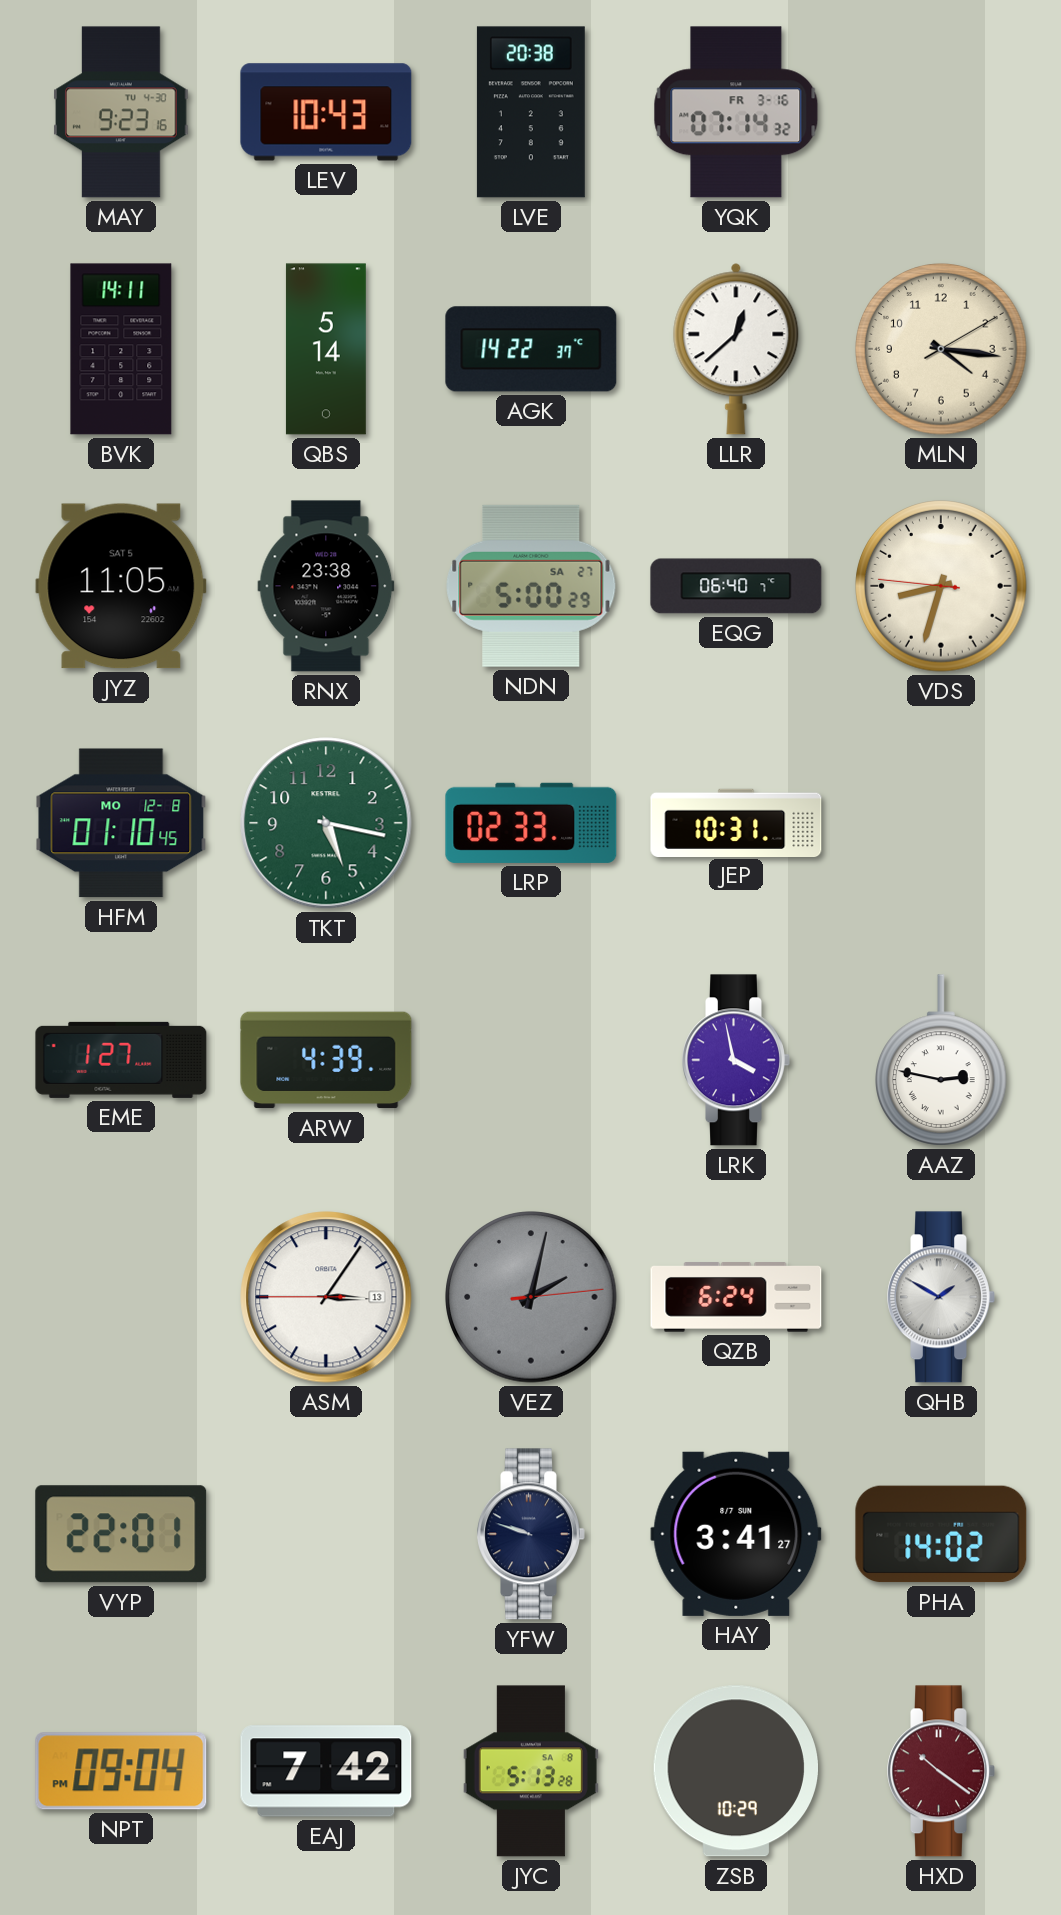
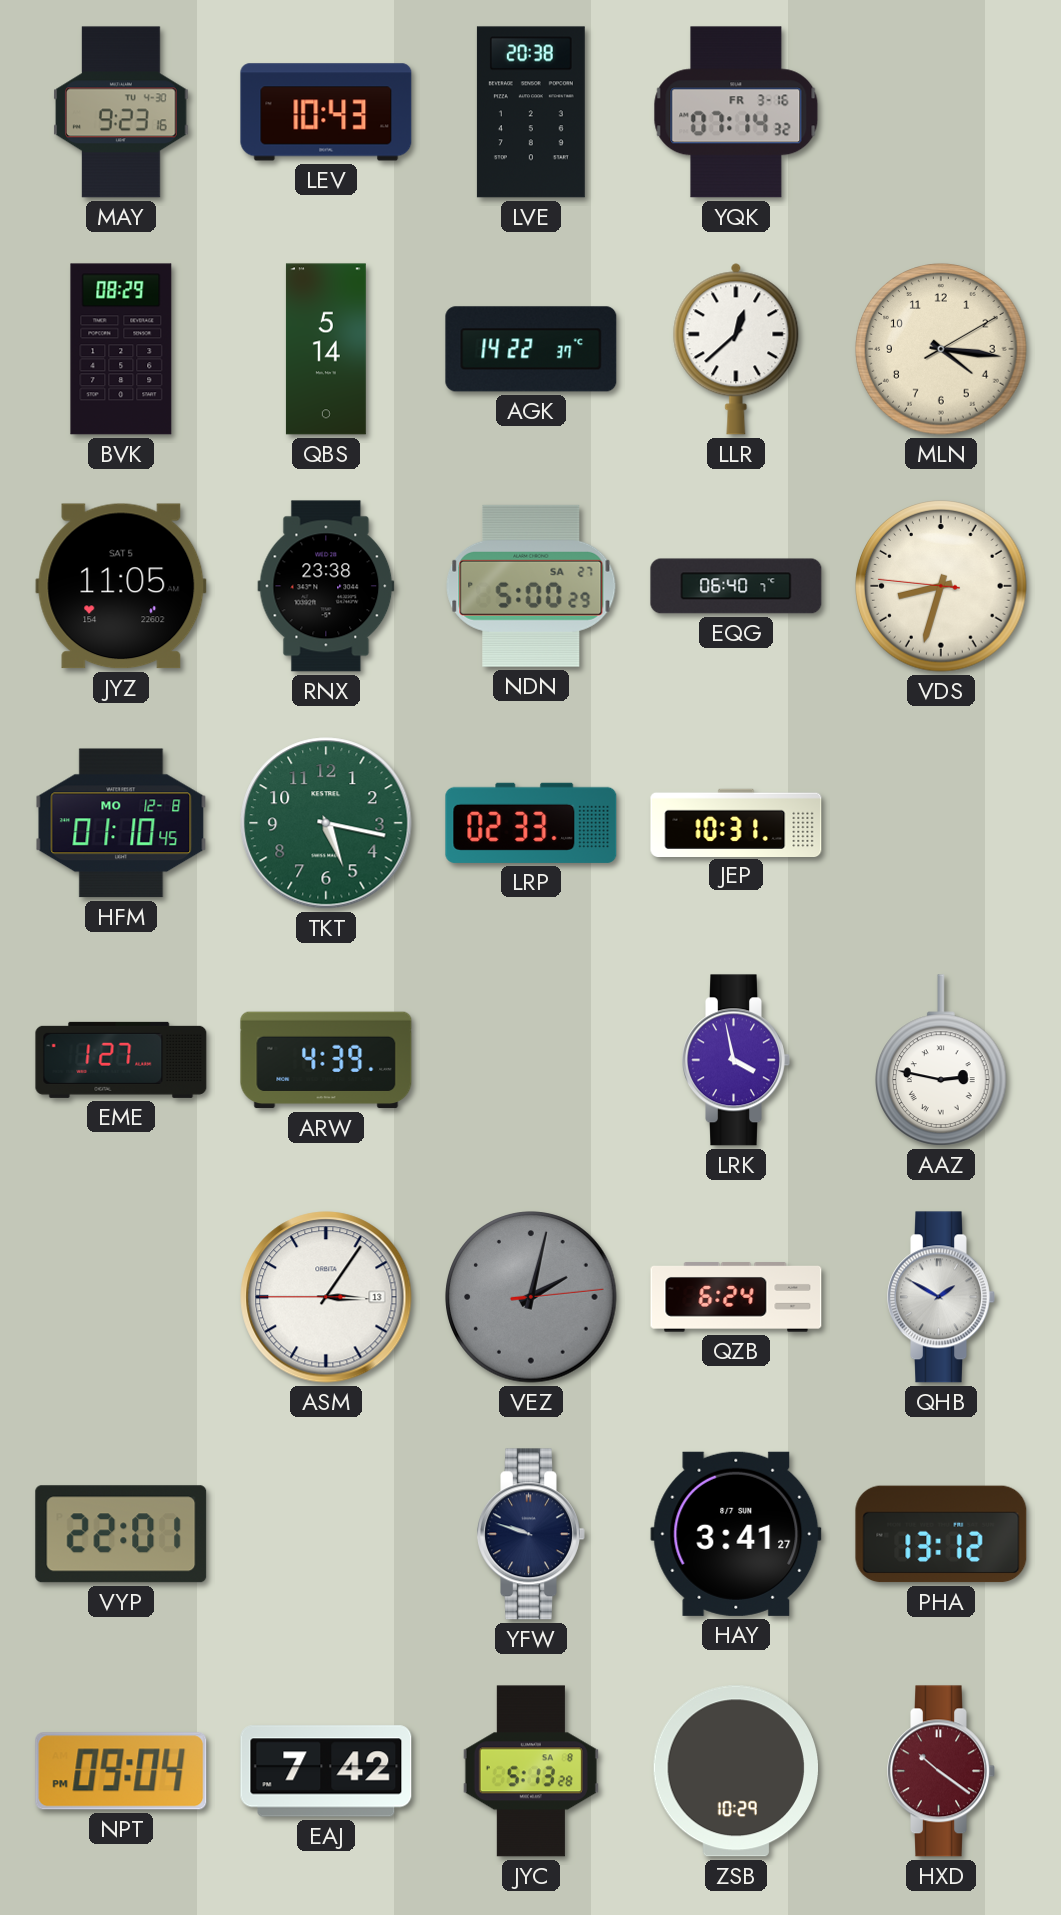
BVK: 14:11 -> 08:29 (121, 349)
PHA: 14:02 -> 13:12 (941, 1534)
